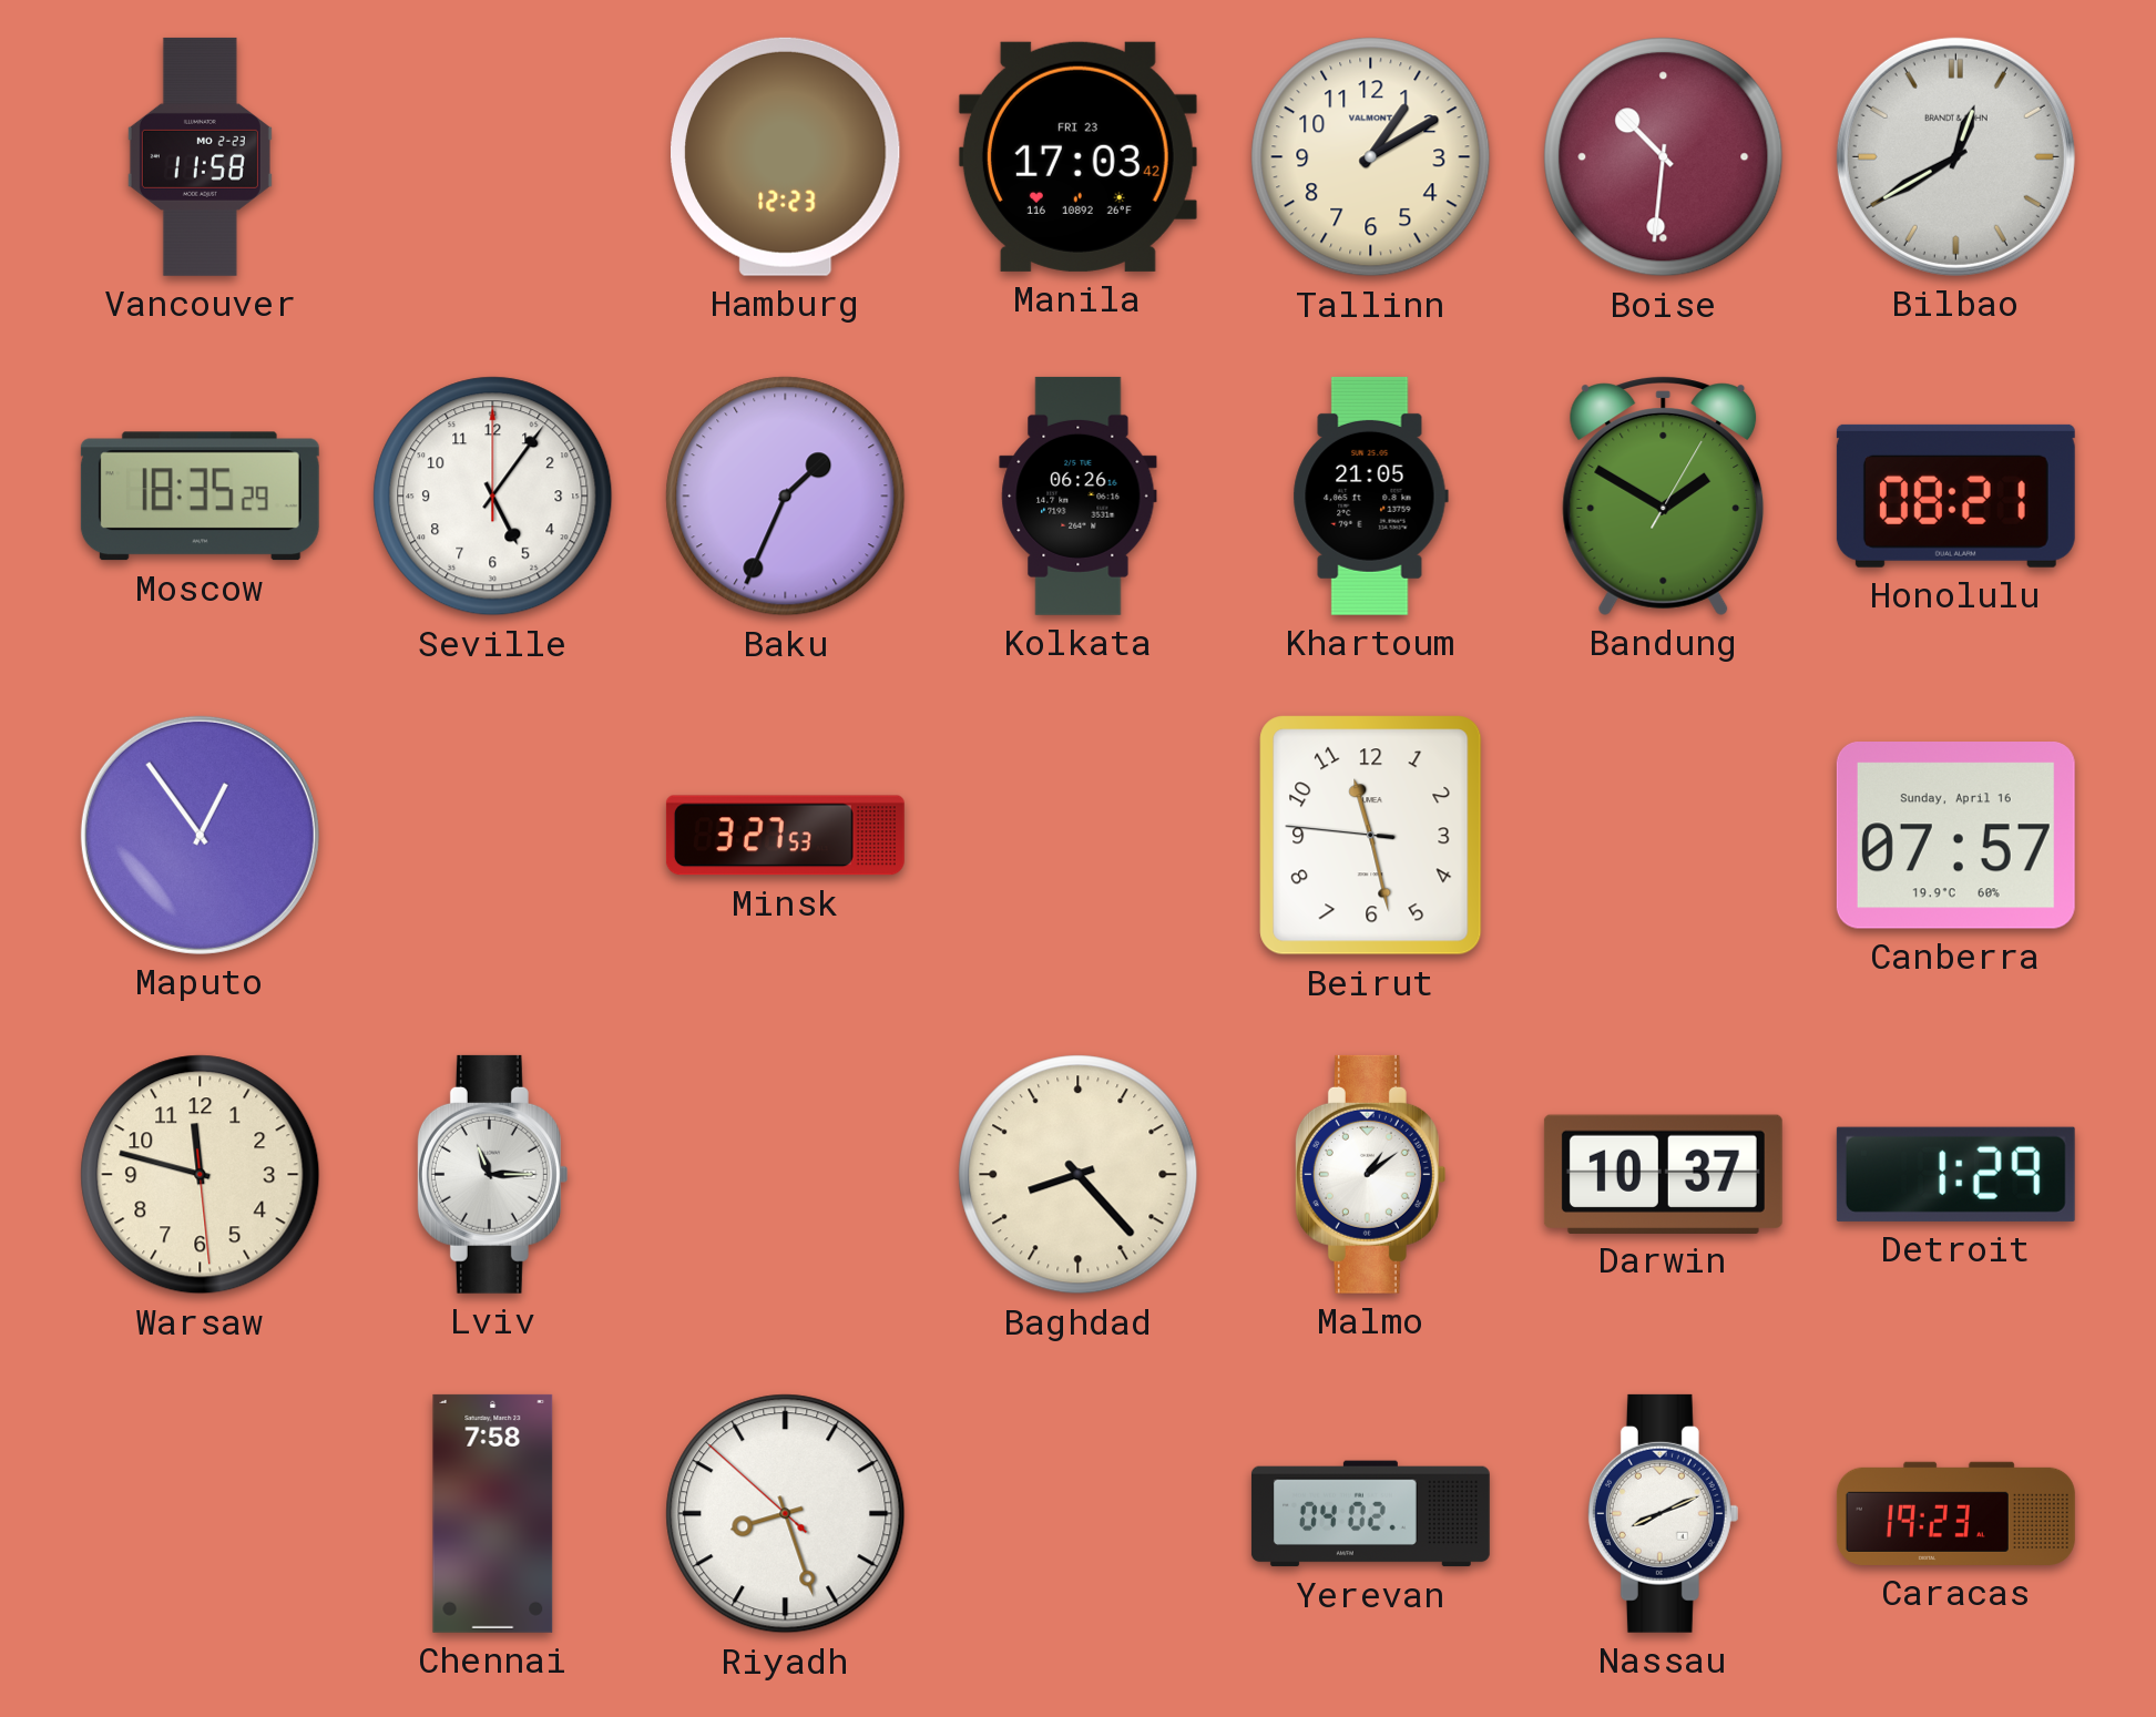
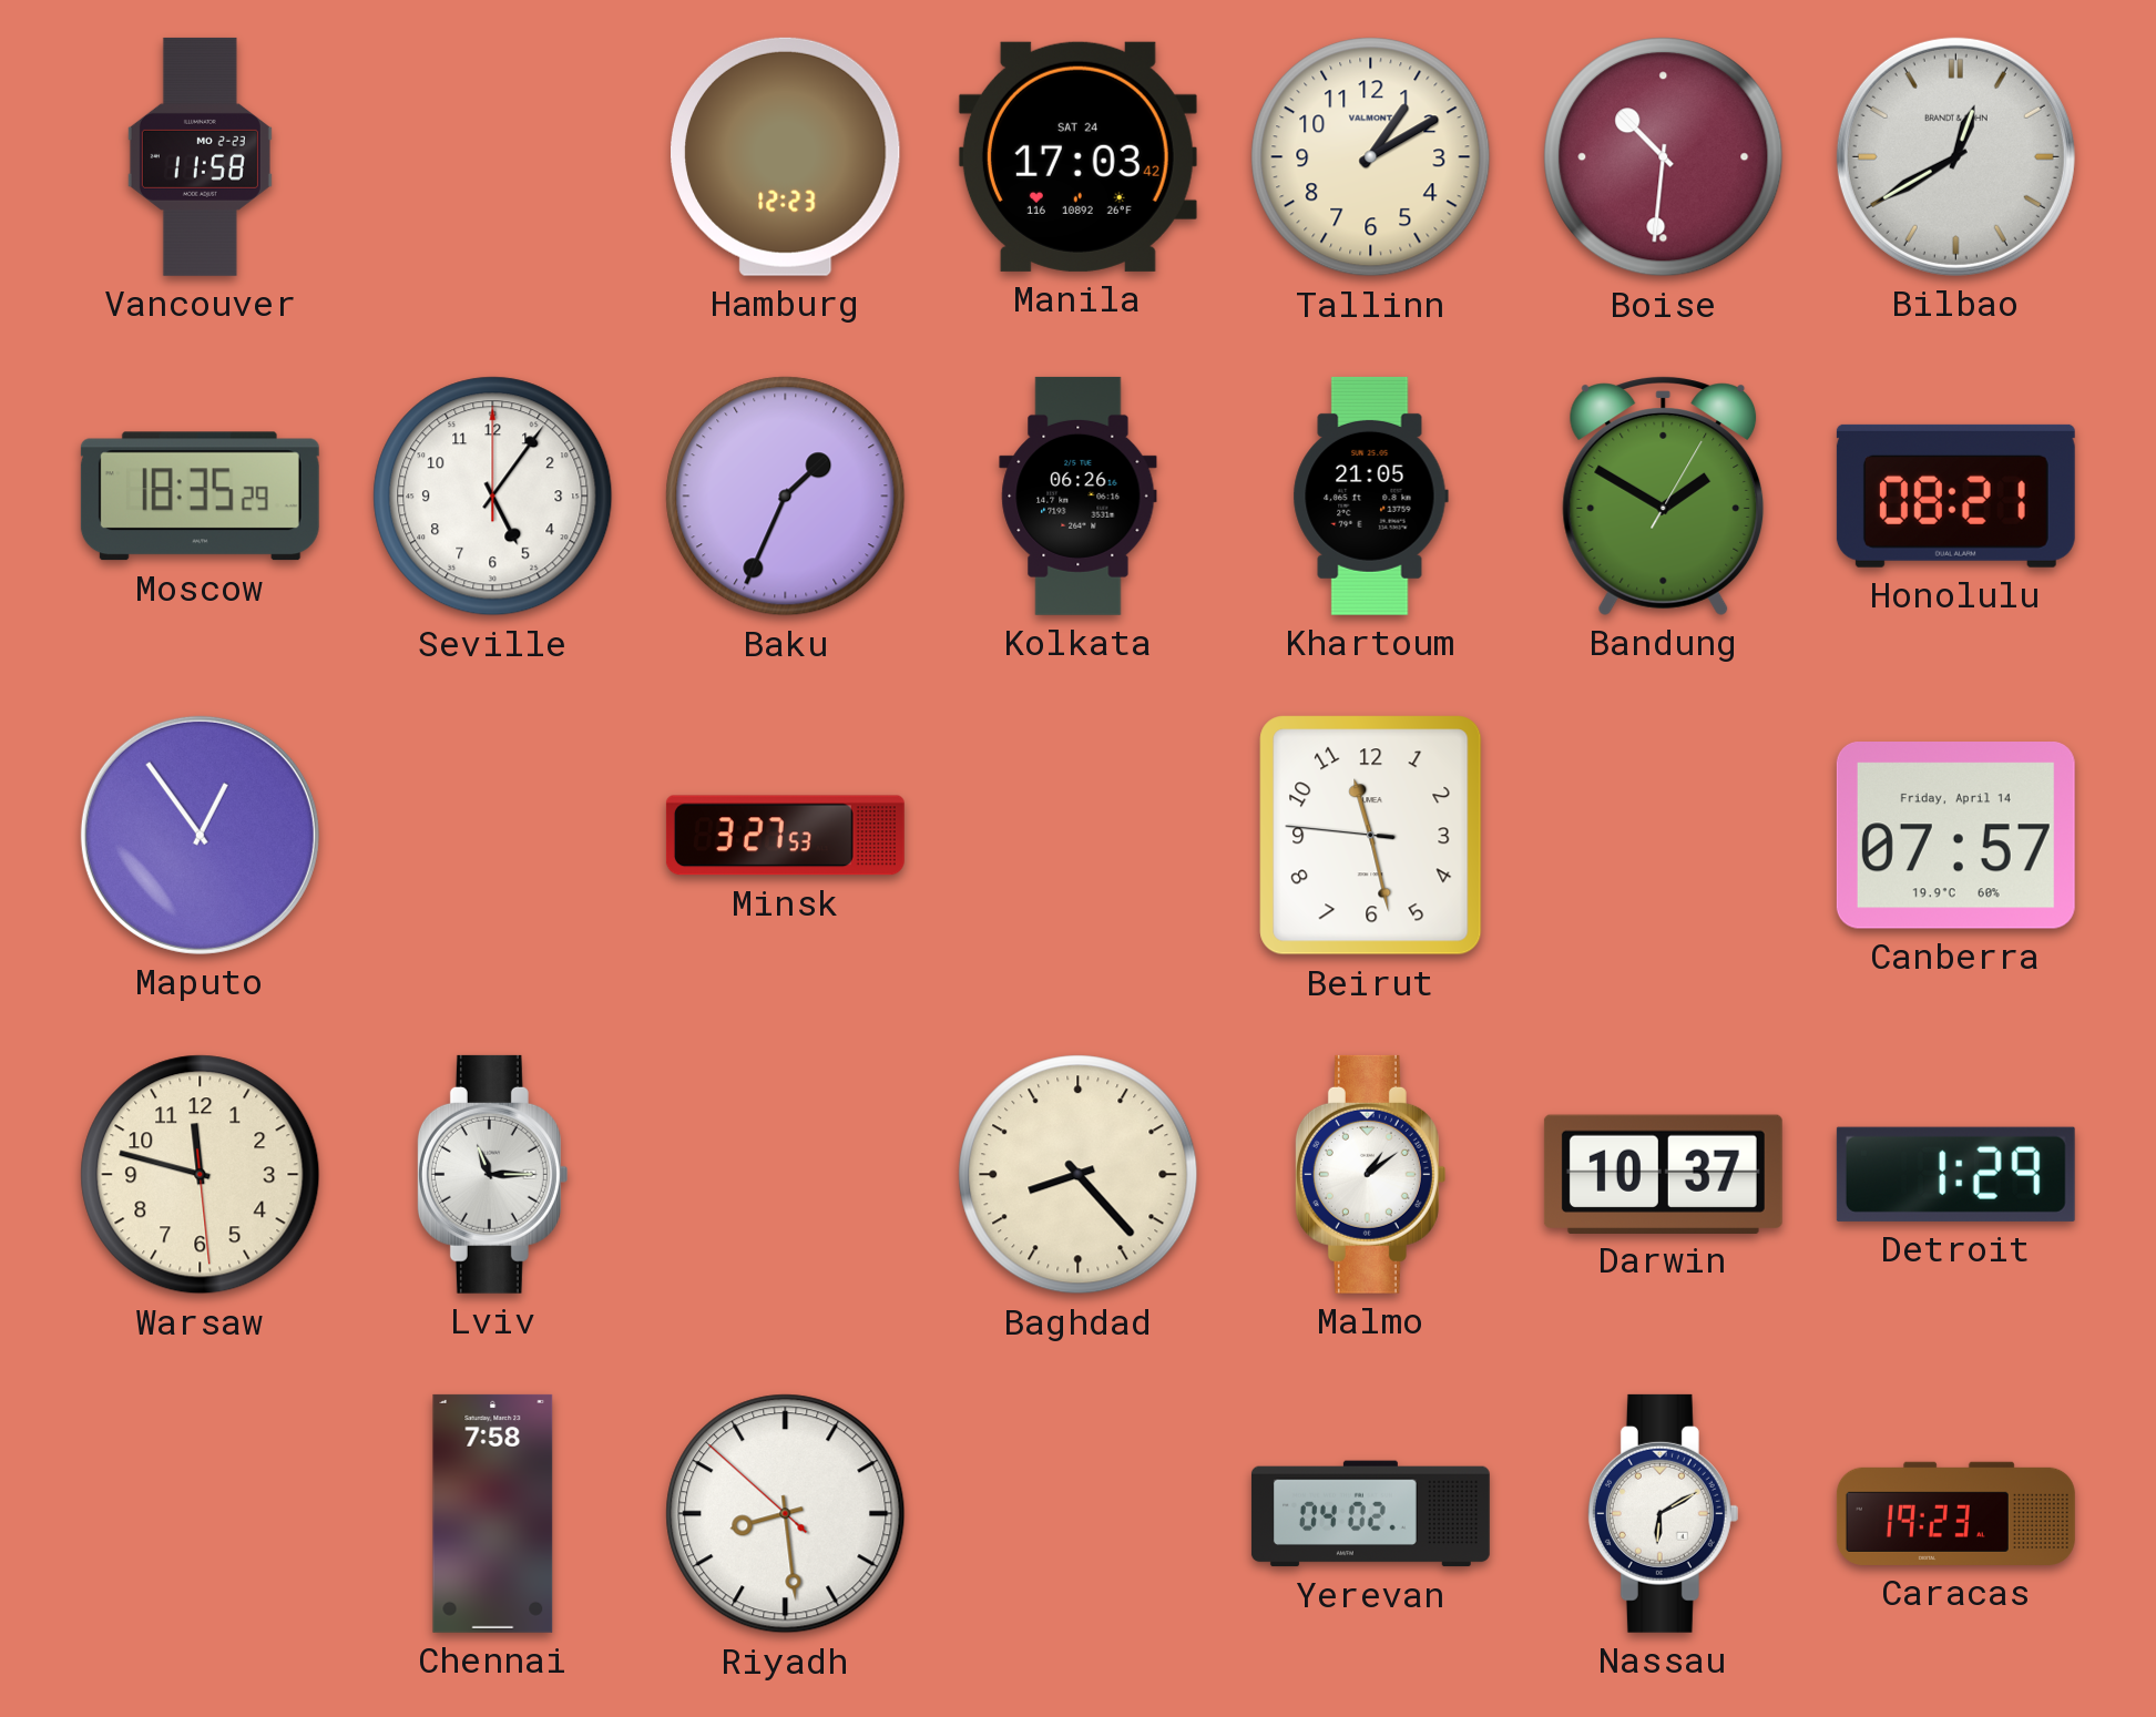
Manila date: FRI 23 -> SAT 24 (1077, 156)
Canberra date: Sunday, April 16 -> Friday, April 14 (1955, 836)
Riyadh: 8:26 -> 8:28 (786, 1514)
Nassau: 8:11 -> 6:10 (1663, 1513)
